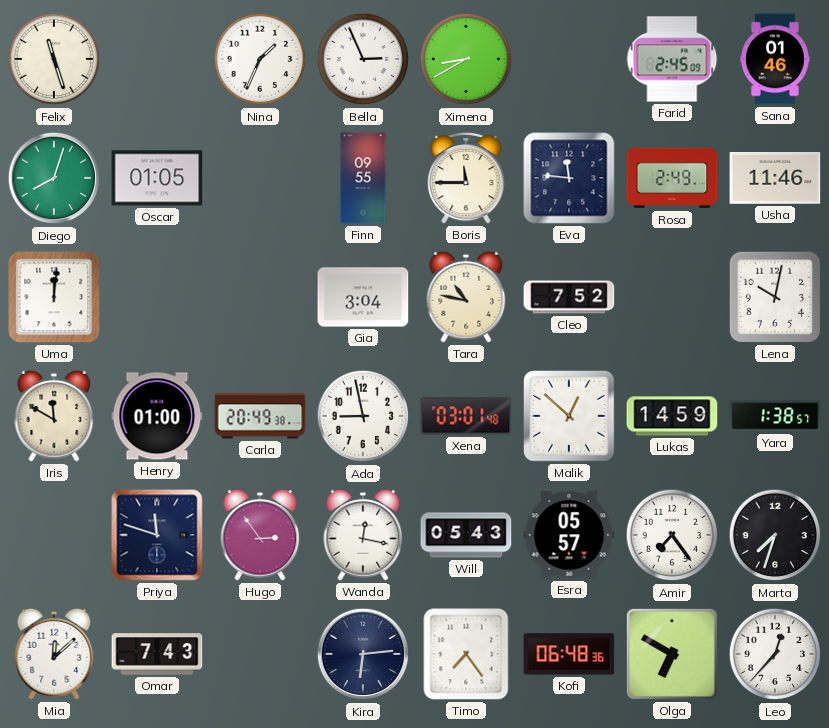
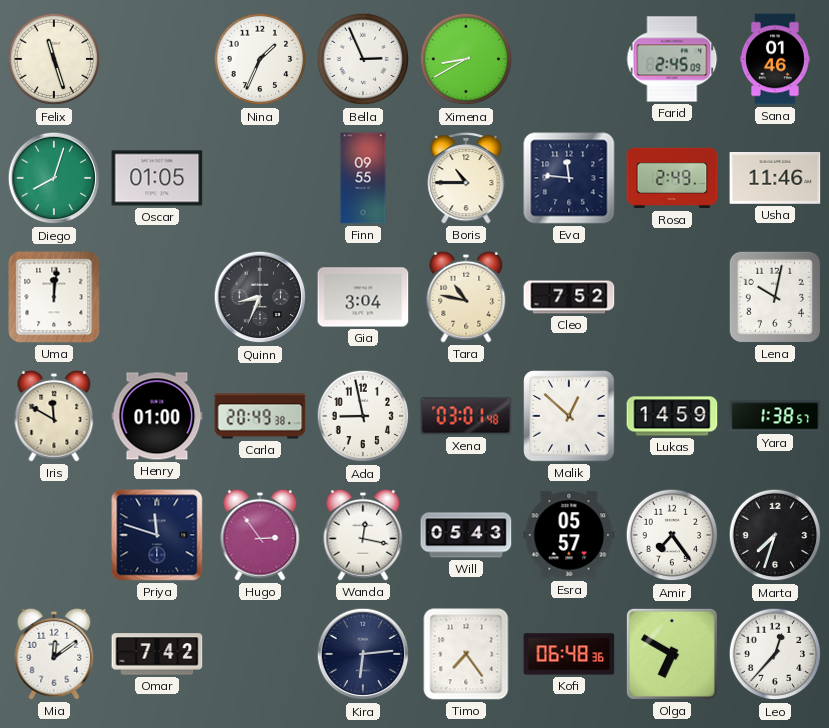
Boris: 11:45 -> 10:45 (466, 178)
Quinn: none -> 8:34 (260, 297)
Mia: 12:08 -> 12:09 (54, 654)
Omar: 7:43 -> 7:42 (157, 654)
